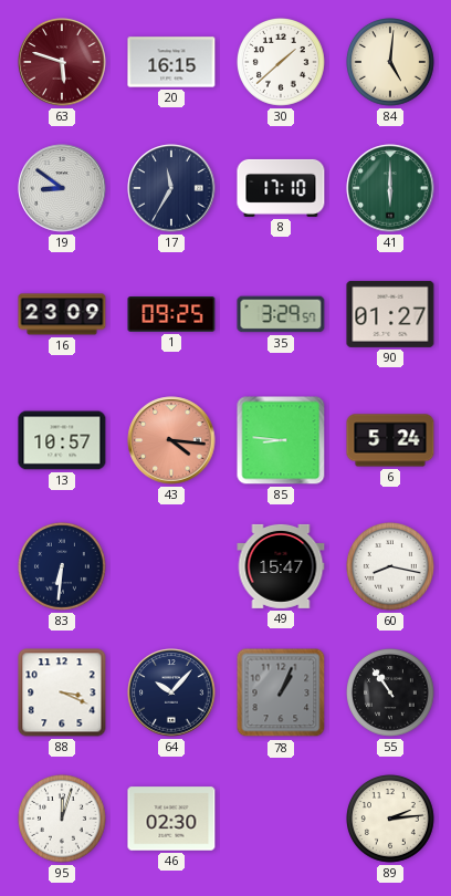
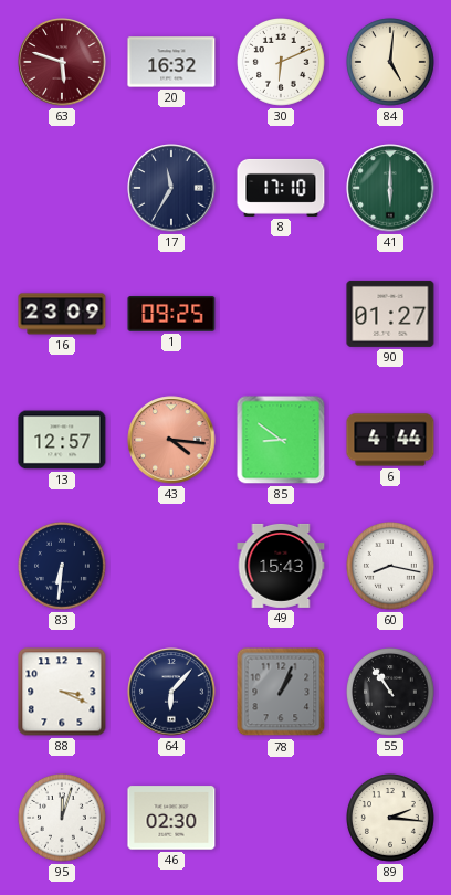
20: 16:15 -> 16:32 (171, 62)
30: 1:38 -> 6:11 (282, 63)
19: 8:51 -> none (62, 188)
35: 3:29 -> none (281, 314)
13: 10:57 -> 12:57 (62, 440)
85: 8:46 -> 8:51 (281, 440)
6: 5:24 -> 4:44 (390, 440)
49: 15:47 -> 15:43 (281, 566)
64: 10:07 -> 6:07 (171, 692)
89: 2:14 -> 2:16 (391, 819)
